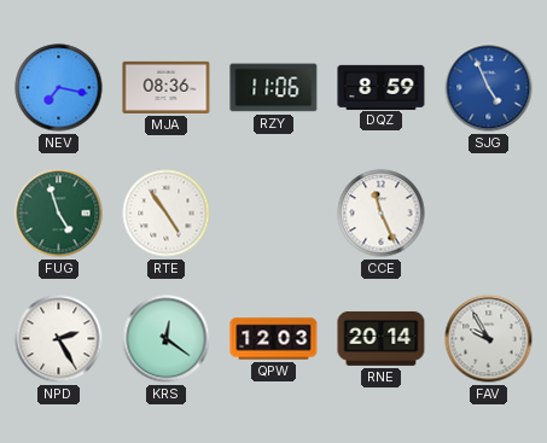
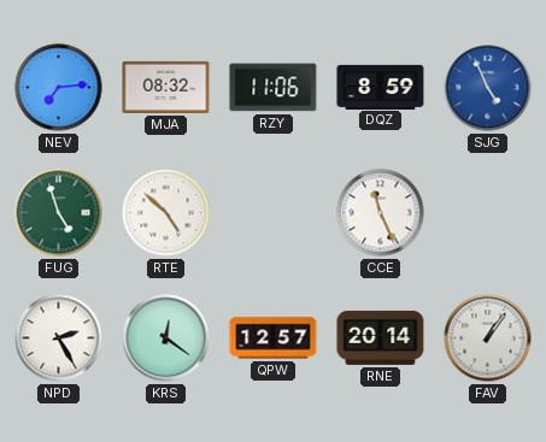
NEV: 7:17 -> 7:14 (59, 88)
MJA: 08:36 -> 08:32 (166, 87)
RTE: 4:54 -> 4:52 (166, 213)
QPW: 12:03 -> 12:57 (274, 338)
FAV: 9:55 -> 1:06 (488, 338)
